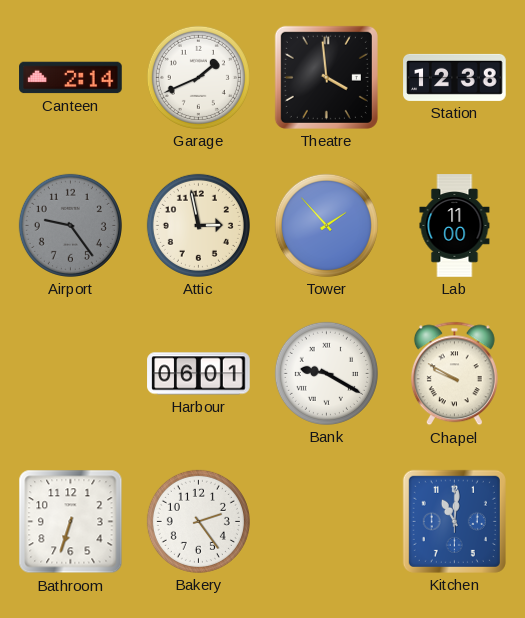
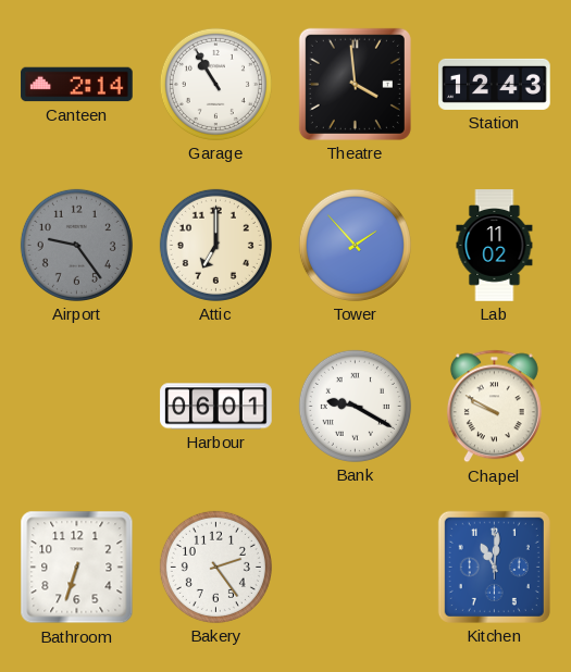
Garage: 1:41 -> 10:55 (215, 84)
Station: 12:38 -> 12:43 (495, 84)
Attic: 2:58 -> 7:00 (215, 245)
Lab: 11:00 -> 11:02 (495, 246)
